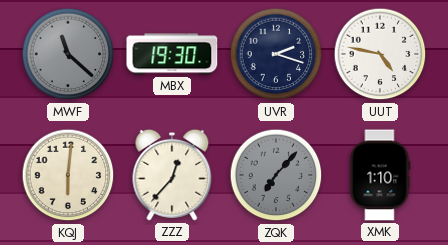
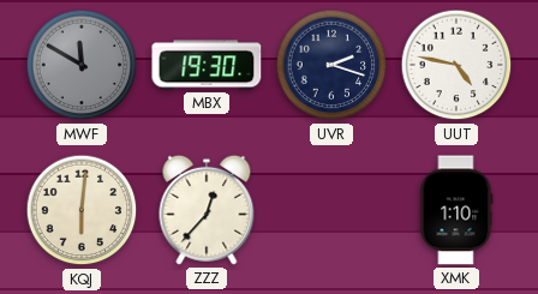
MWF: 11:22 -> 11:50 (82, 65)
ZQK: 7:07 -> none (276, 175)
